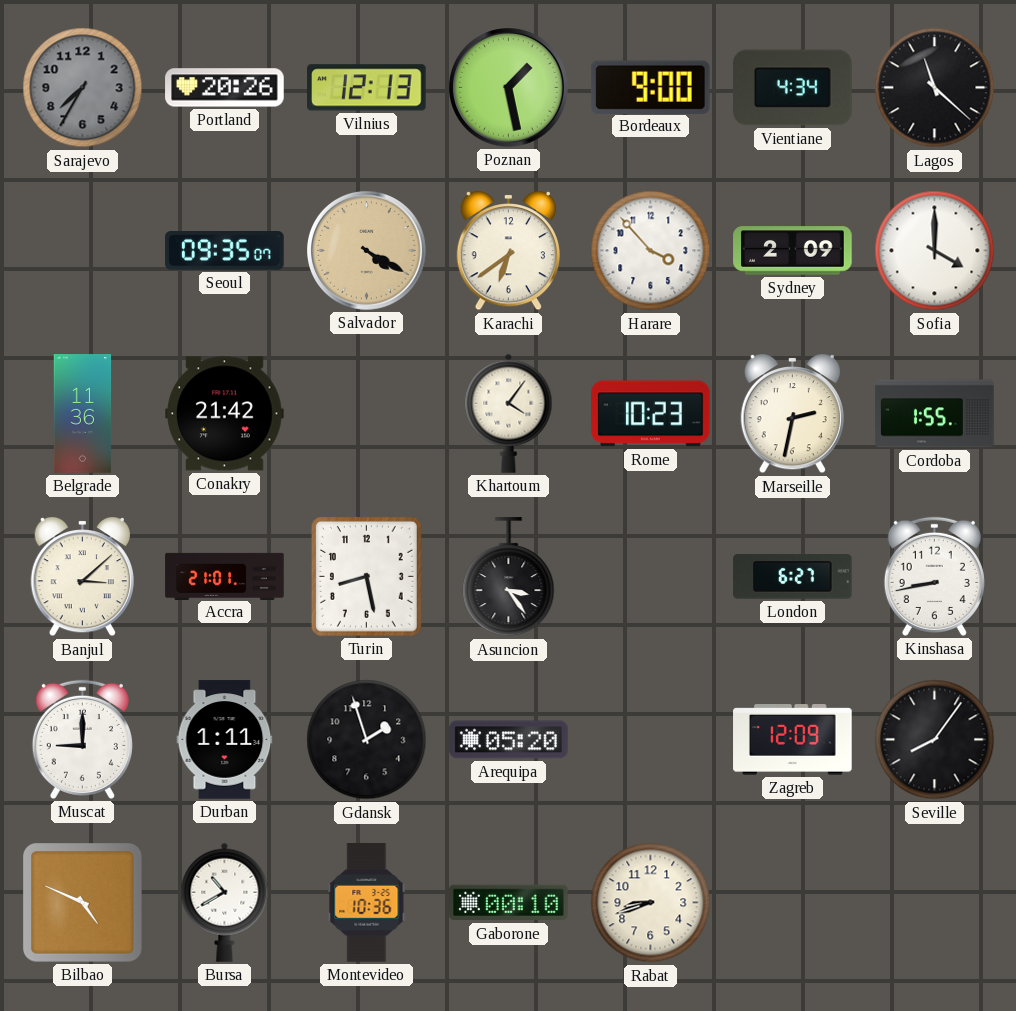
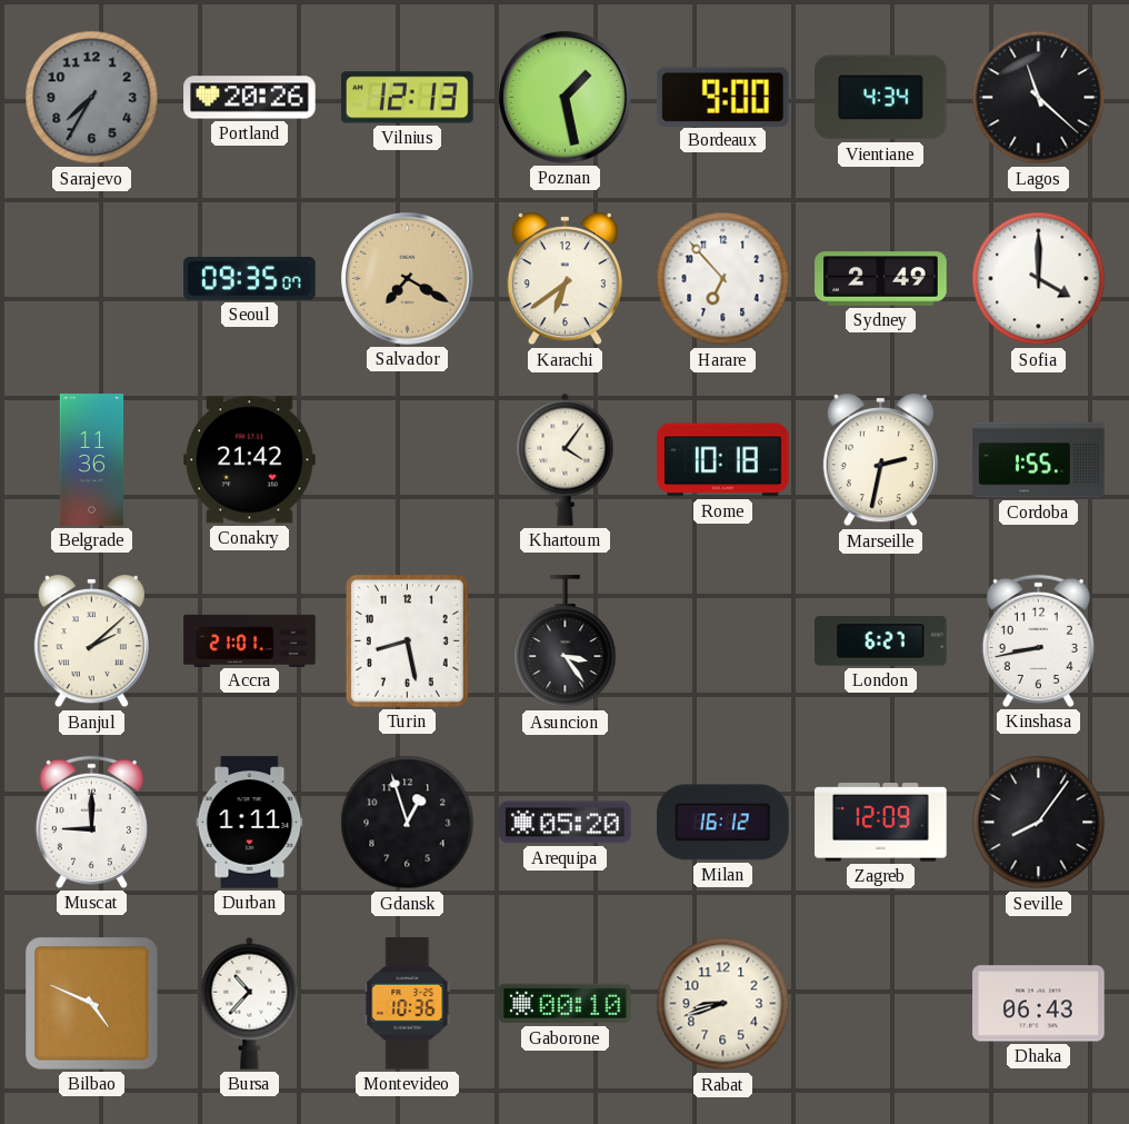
Salvador: 4:20 -> 7:20 (408, 279)
Harare: 3:53 -> 6:53 (723, 279)
Sydney: 2:09 -> 2:49 (881, 279)
Rome: 10:23 -> 10:18 (723, 460)
Banjul: 3:08 -> 2:08 (91, 643)
Gdansk: 1:57 -> 12:57 (408, 823)
Milan: none -> 16:12 (723, 823)
Bursa: 10:40 -> 10:37 (250, 1003)
Dhaka: none -> 06:43 (1039, 1004)
